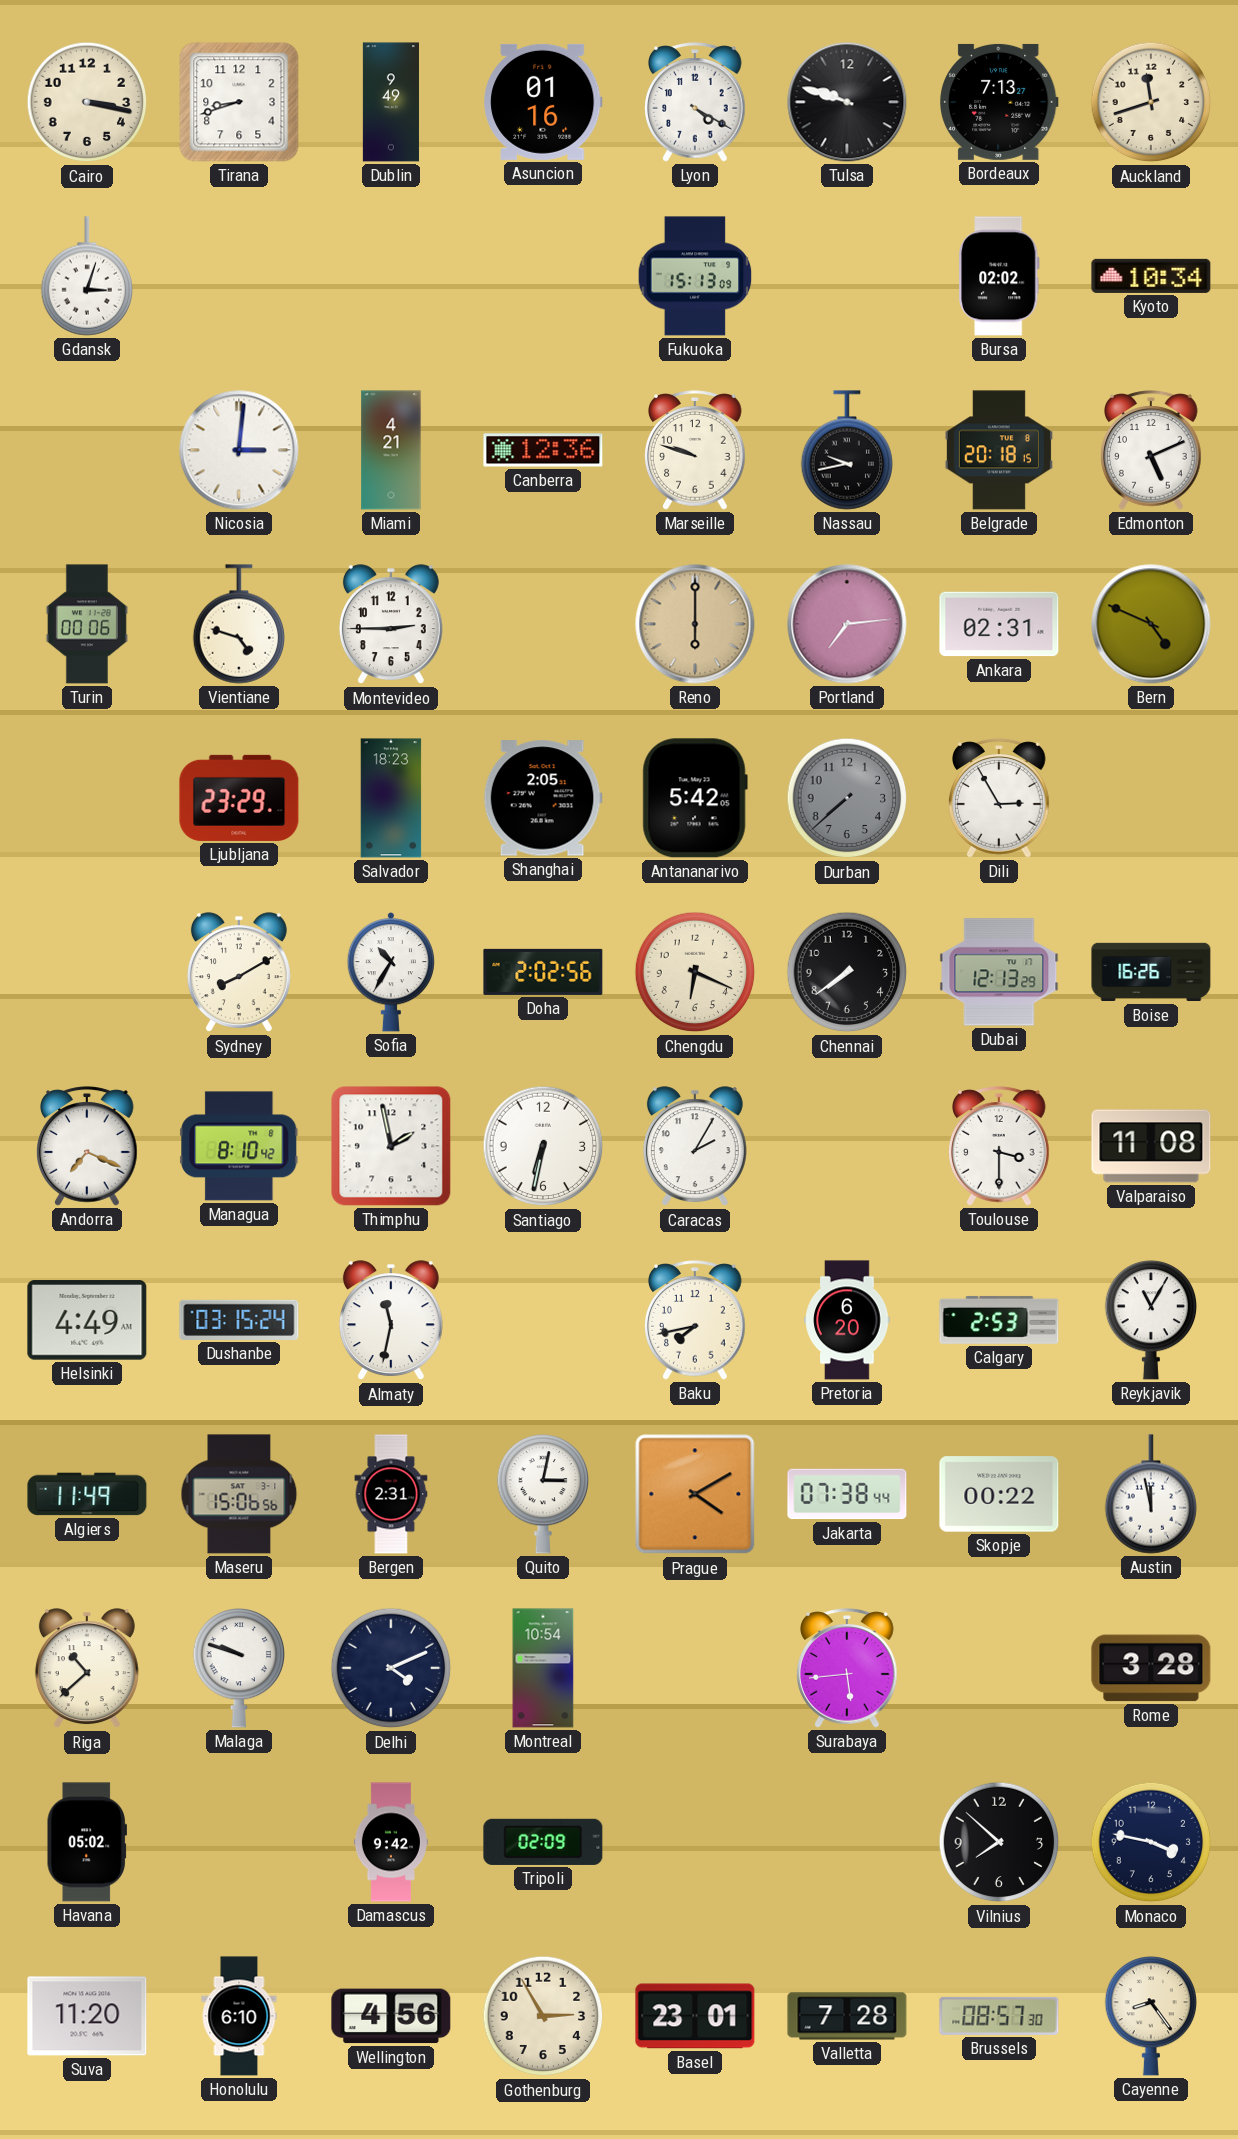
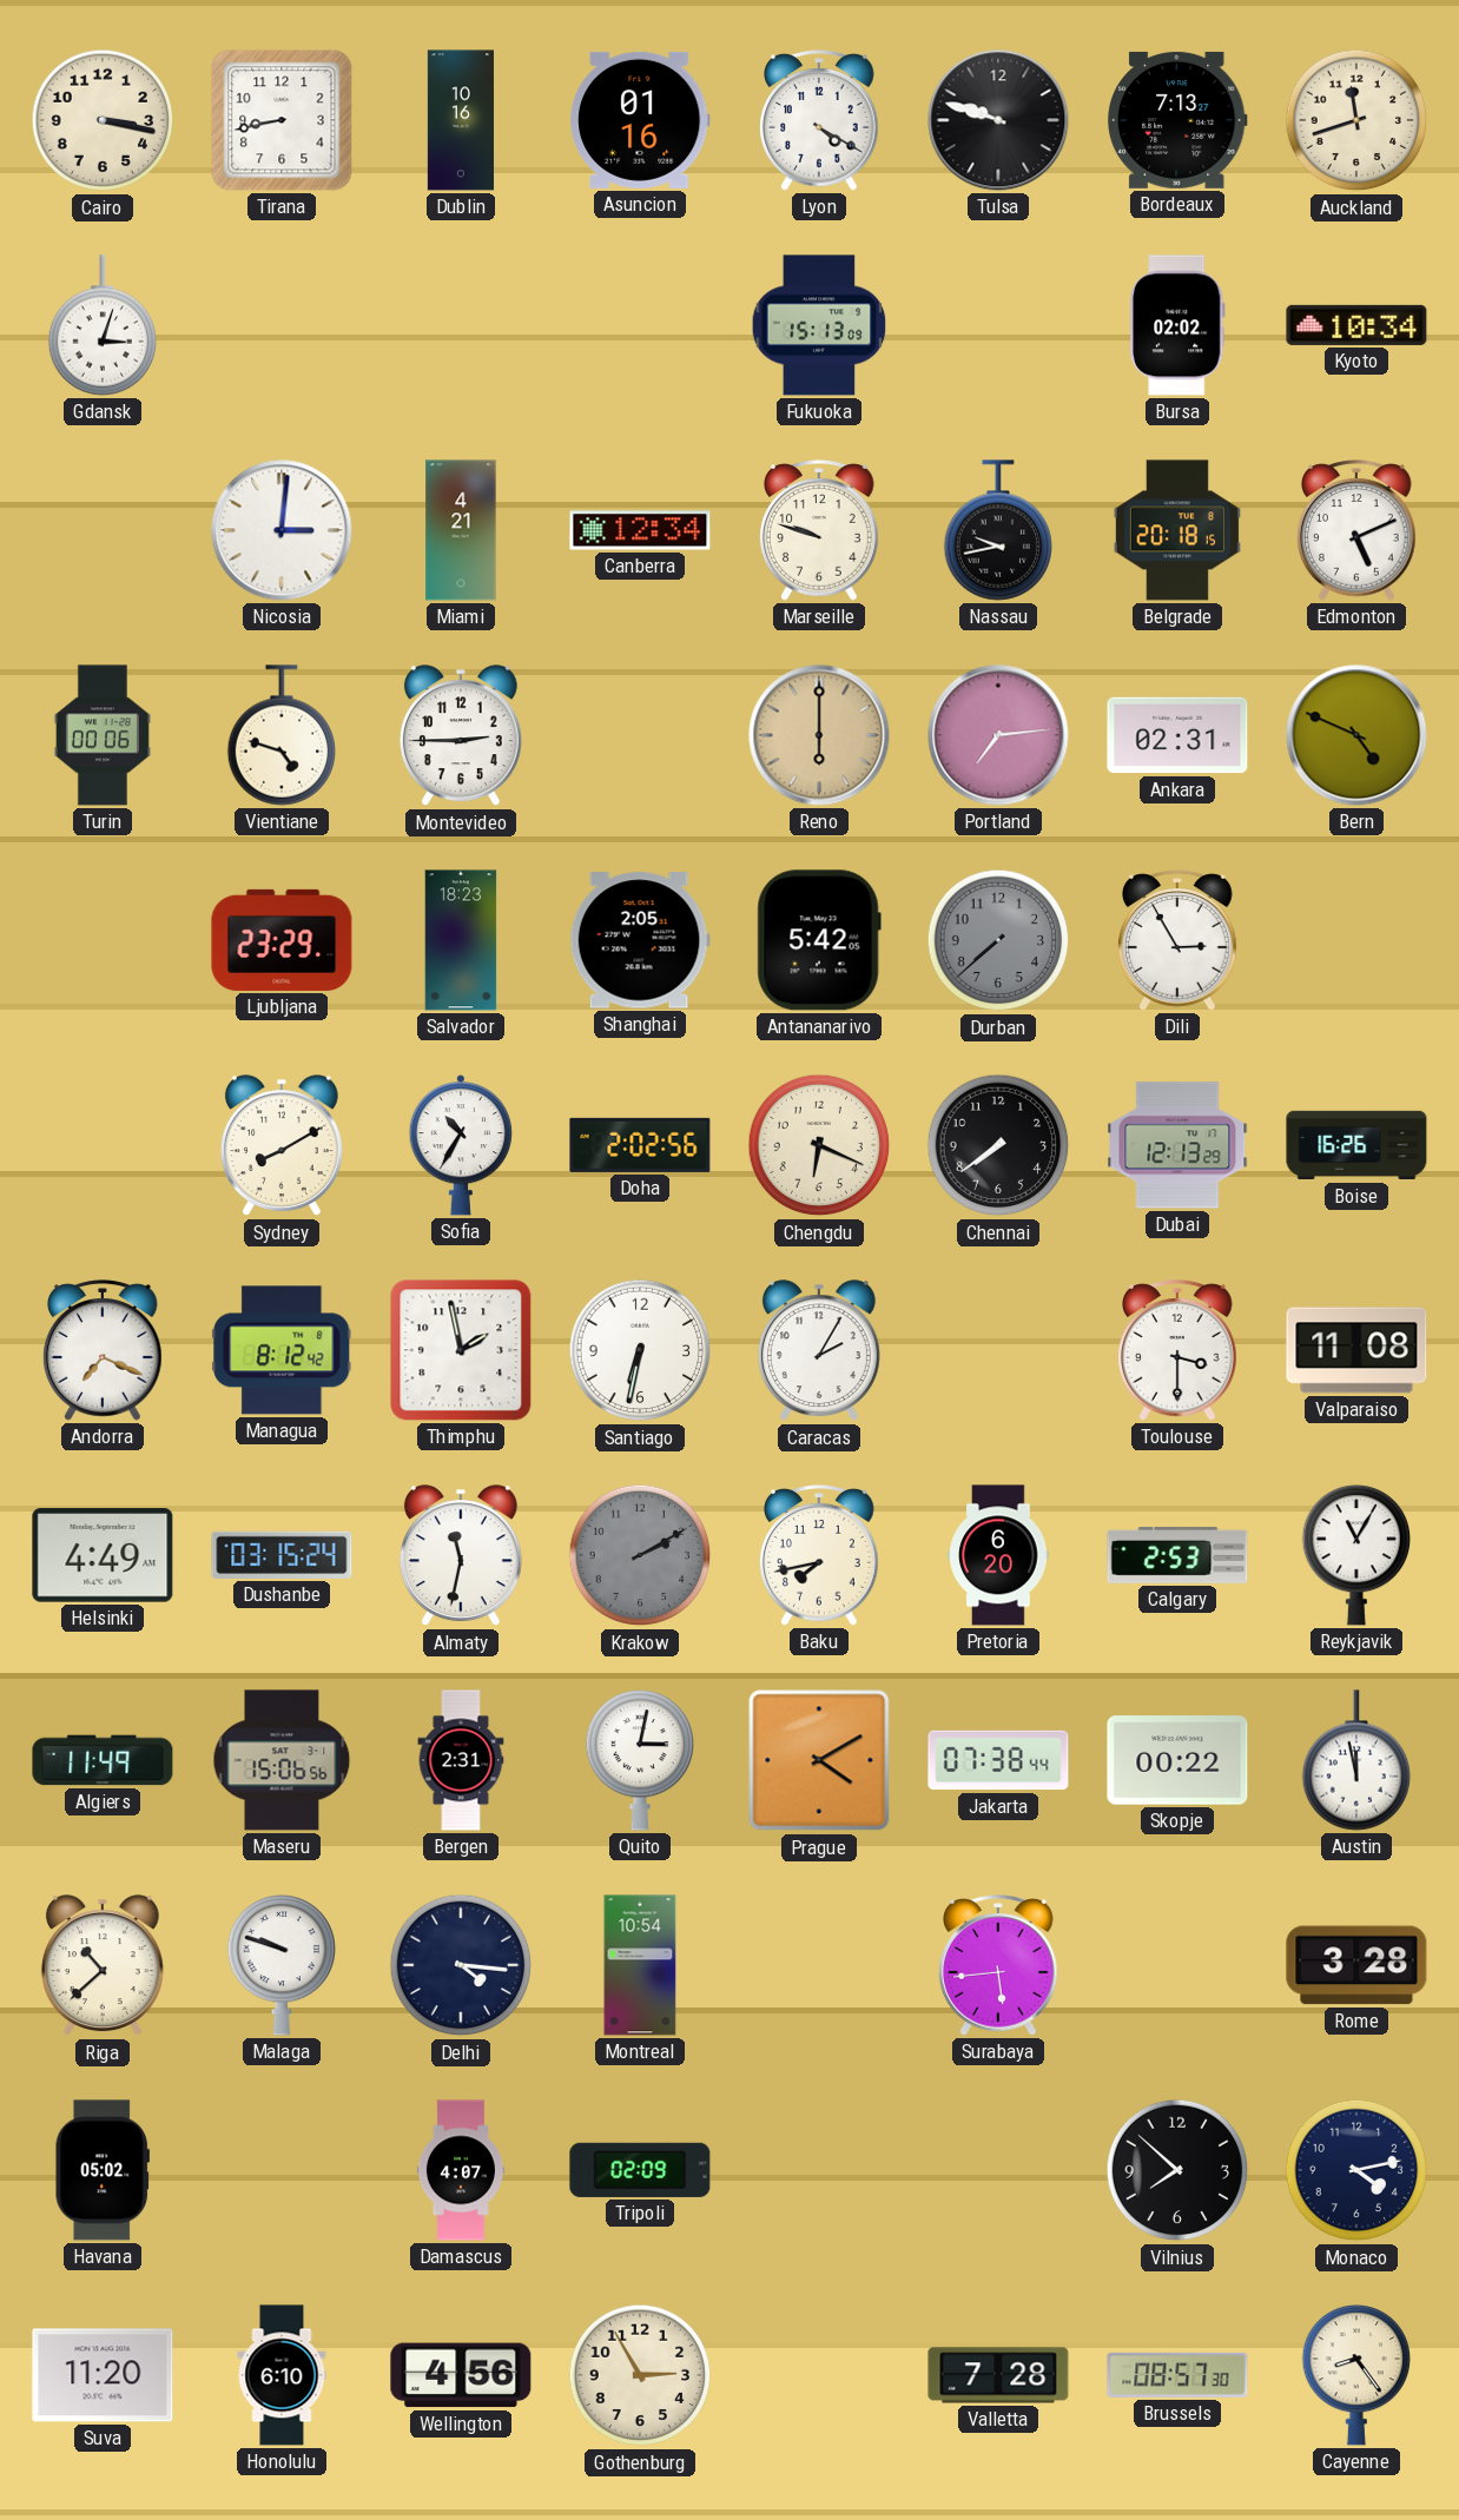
Tirana: 8:42 -> 8:43 (282, 120)
Dublin: 9:49 -> 10:16 (461, 120)
Canberra: 12:36 -> 12:34 (640, 530)
Managua: 8:10 -> 8:12 (282, 1350)
Krakow: none -> 2:10 (640, 1555)
Delhi: 4:11 -> 4:16 (461, 1965)
Damascus: 9:42 -> 4:07 (461, 2170)
Monaco: 3:47 -> 4:13 (1356, 2170)
Basel: 23:01 -> none (695, 2016)
